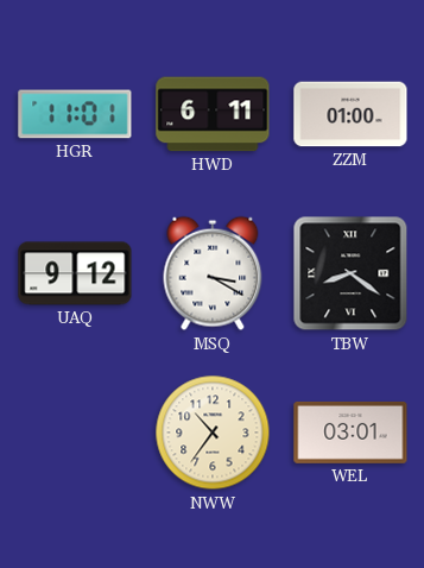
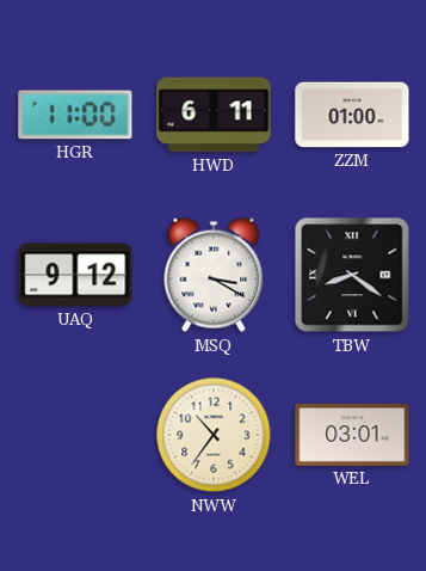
HGR: 11:01 -> 11:00 (75, 115)
